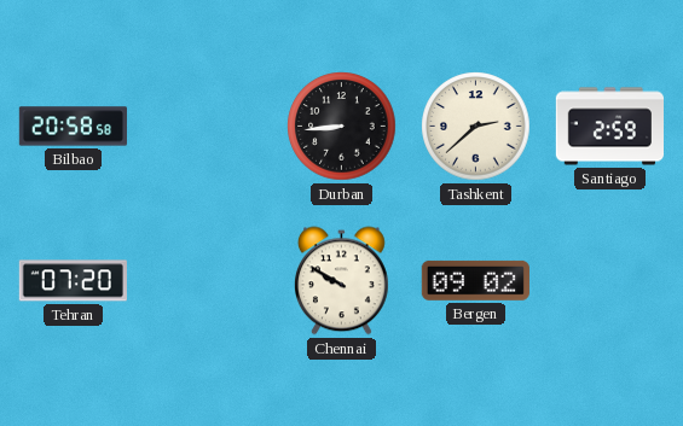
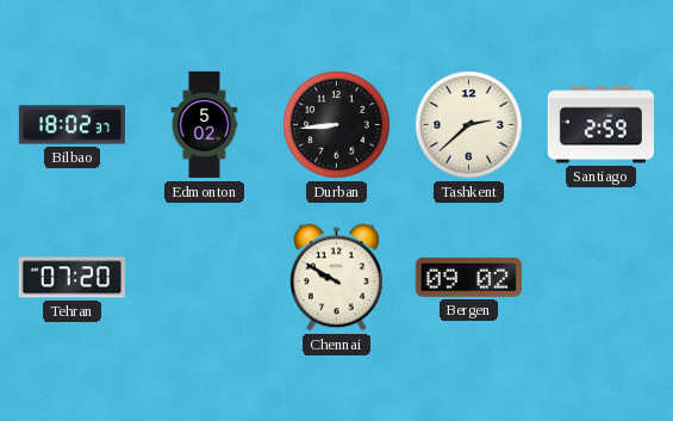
Bilbao: 20:58 -> 18:02 (71, 125)
Edmonton: none -> 5:02 (205, 125)
